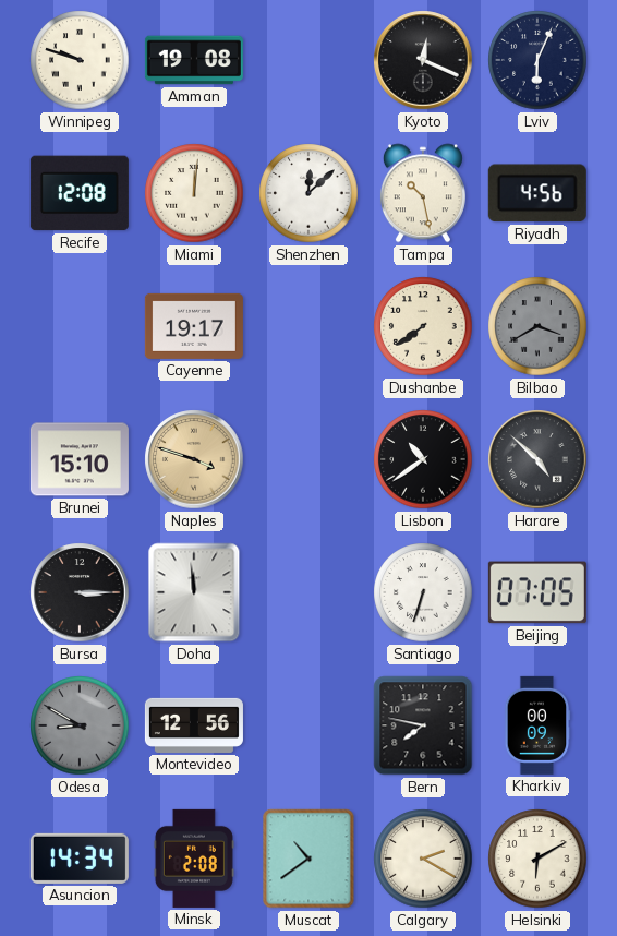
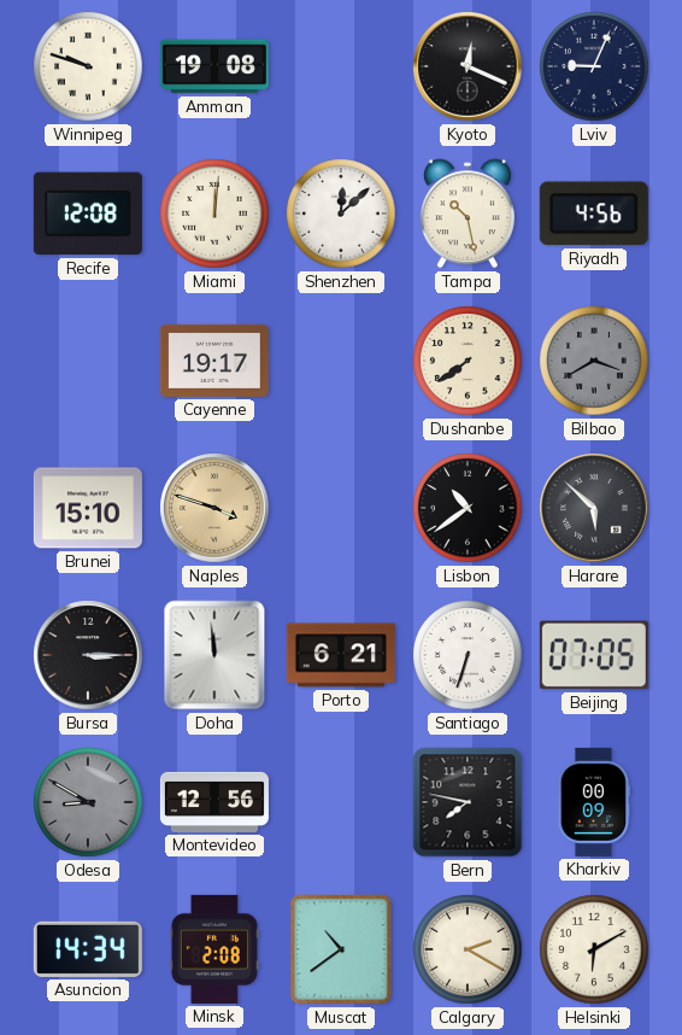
Lviv: 6:04 -> 9:04 (594, 66)
Harare: 4:52 -> 5:52 (594, 508)
Porto: none -> 6:21 (341, 655)
